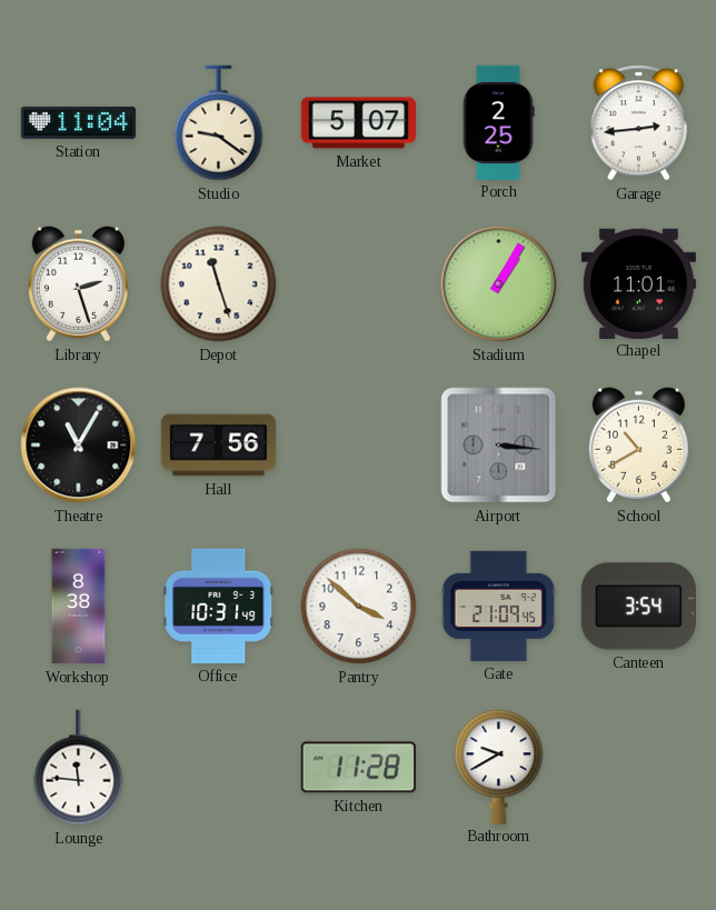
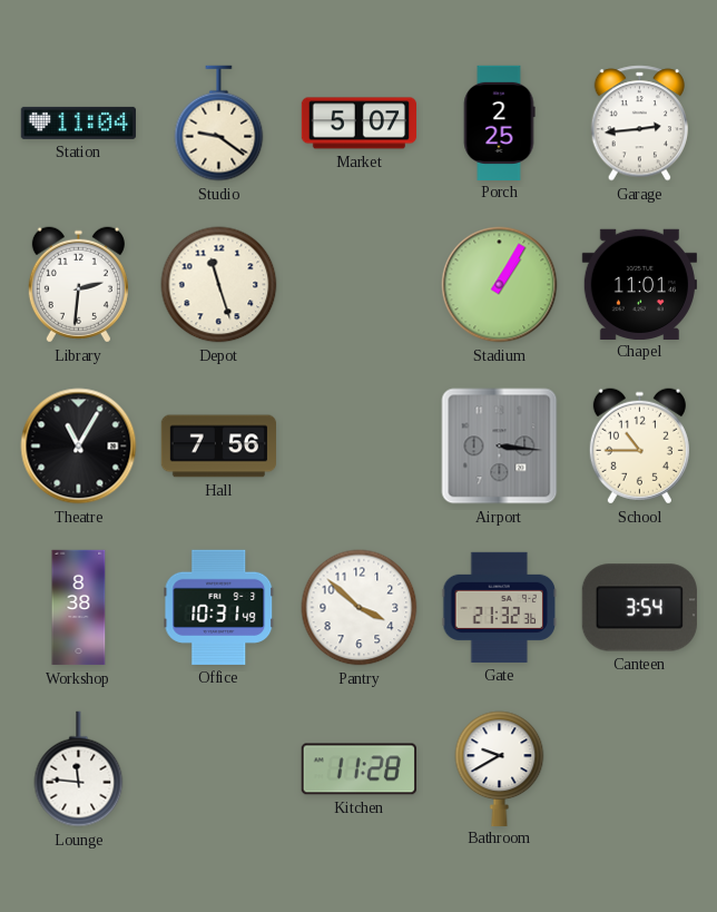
Library: 2:27 -> 2:31 (78, 285)
School: 10:40 -> 10:45 (639, 447)
Gate: 21:09 -> 21:32 (499, 607)
